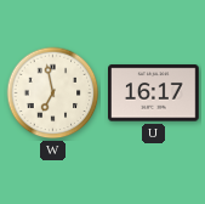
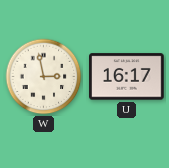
W: 6:58 -> 2:58 (44, 77)
